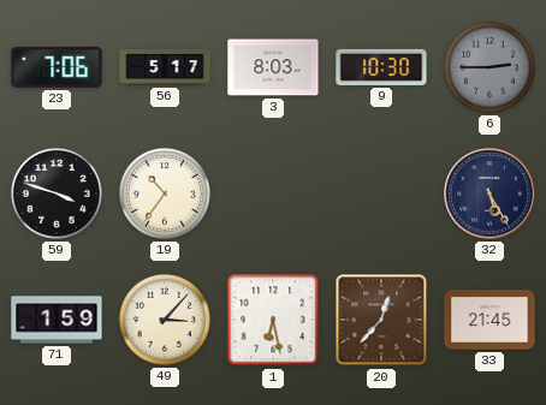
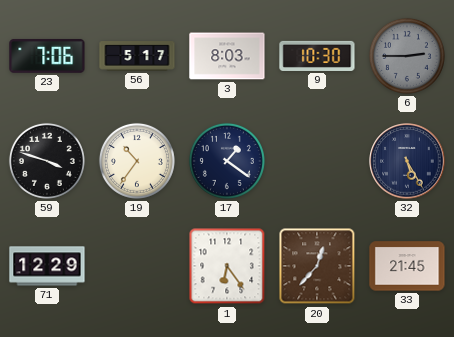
17: none -> 1:21 (227, 161)
71: 1:59 -> 12:29 (47, 266)
49: 3:07 -> none (165, 320)
1: 6:28 -> 6:24 (227, 266)
